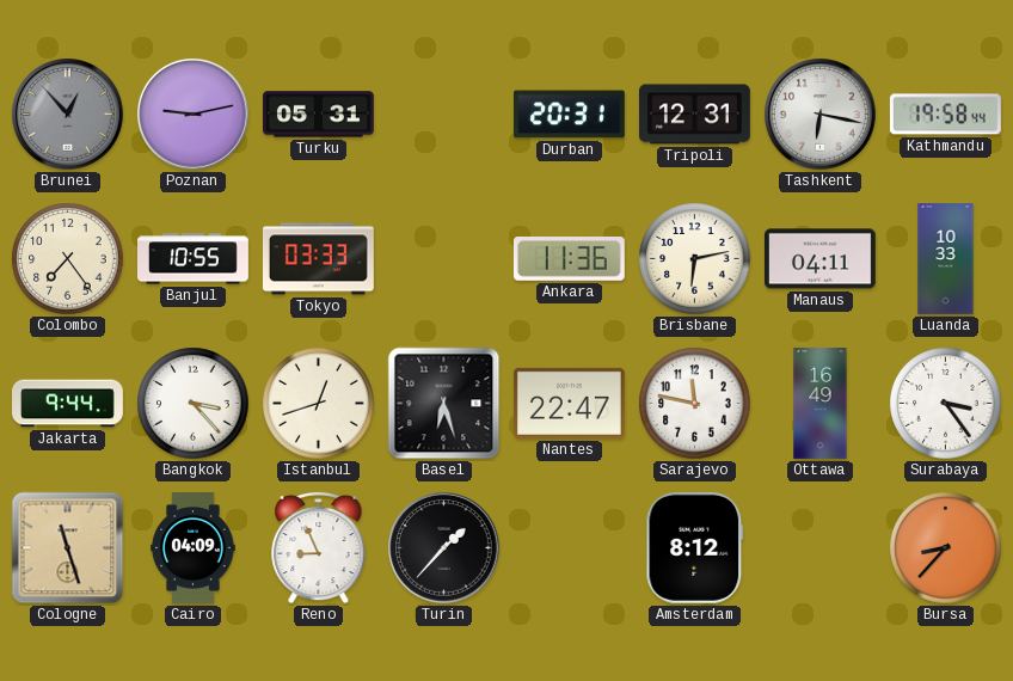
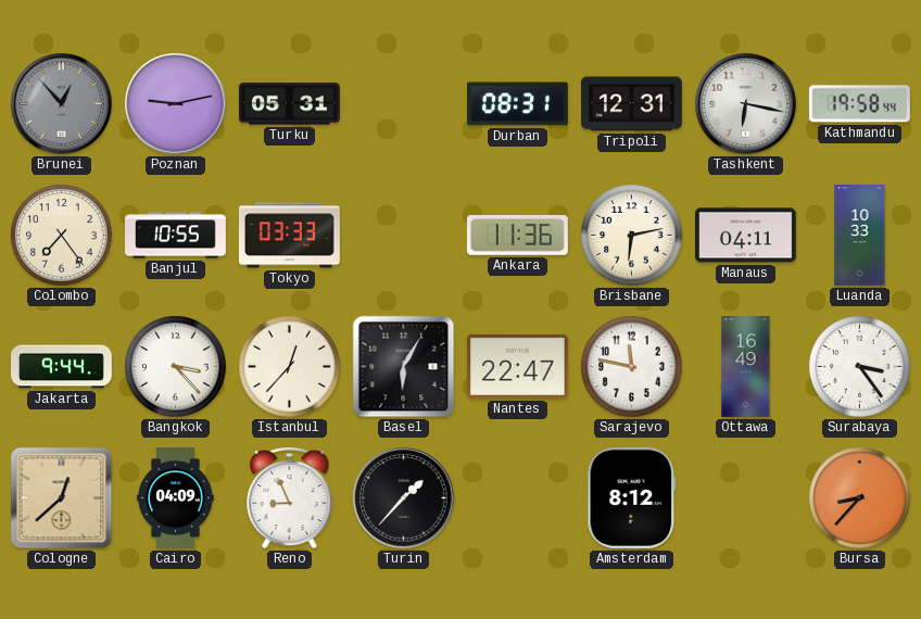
Durban: 20:31 -> 08:31 (517, 104)
Istanbul: 12:42 -> 12:37 (290, 367)
Basel: 6:27 -> 6:05 (404, 367)
Cologne: 11:27 -> 12:38 (62, 498)
